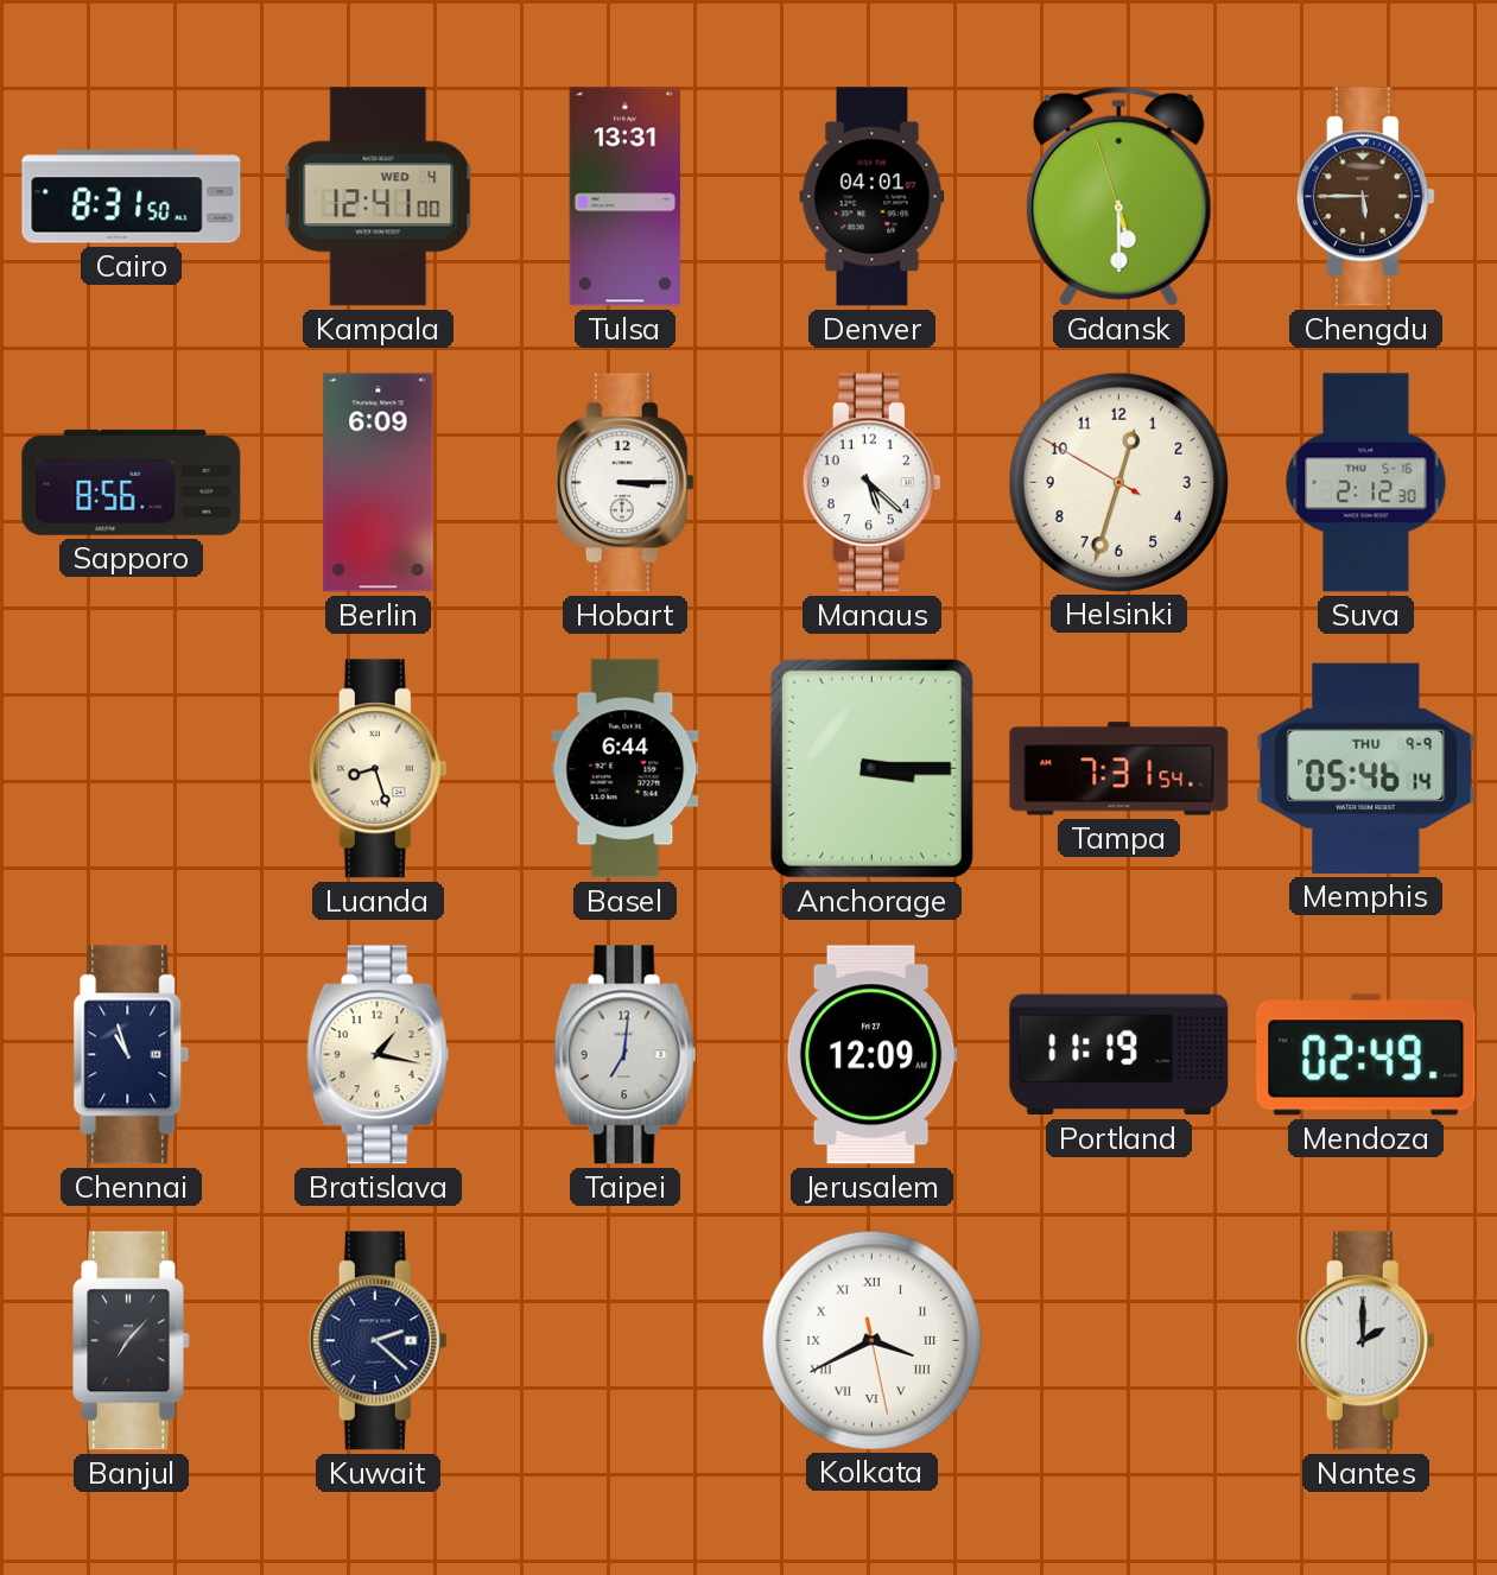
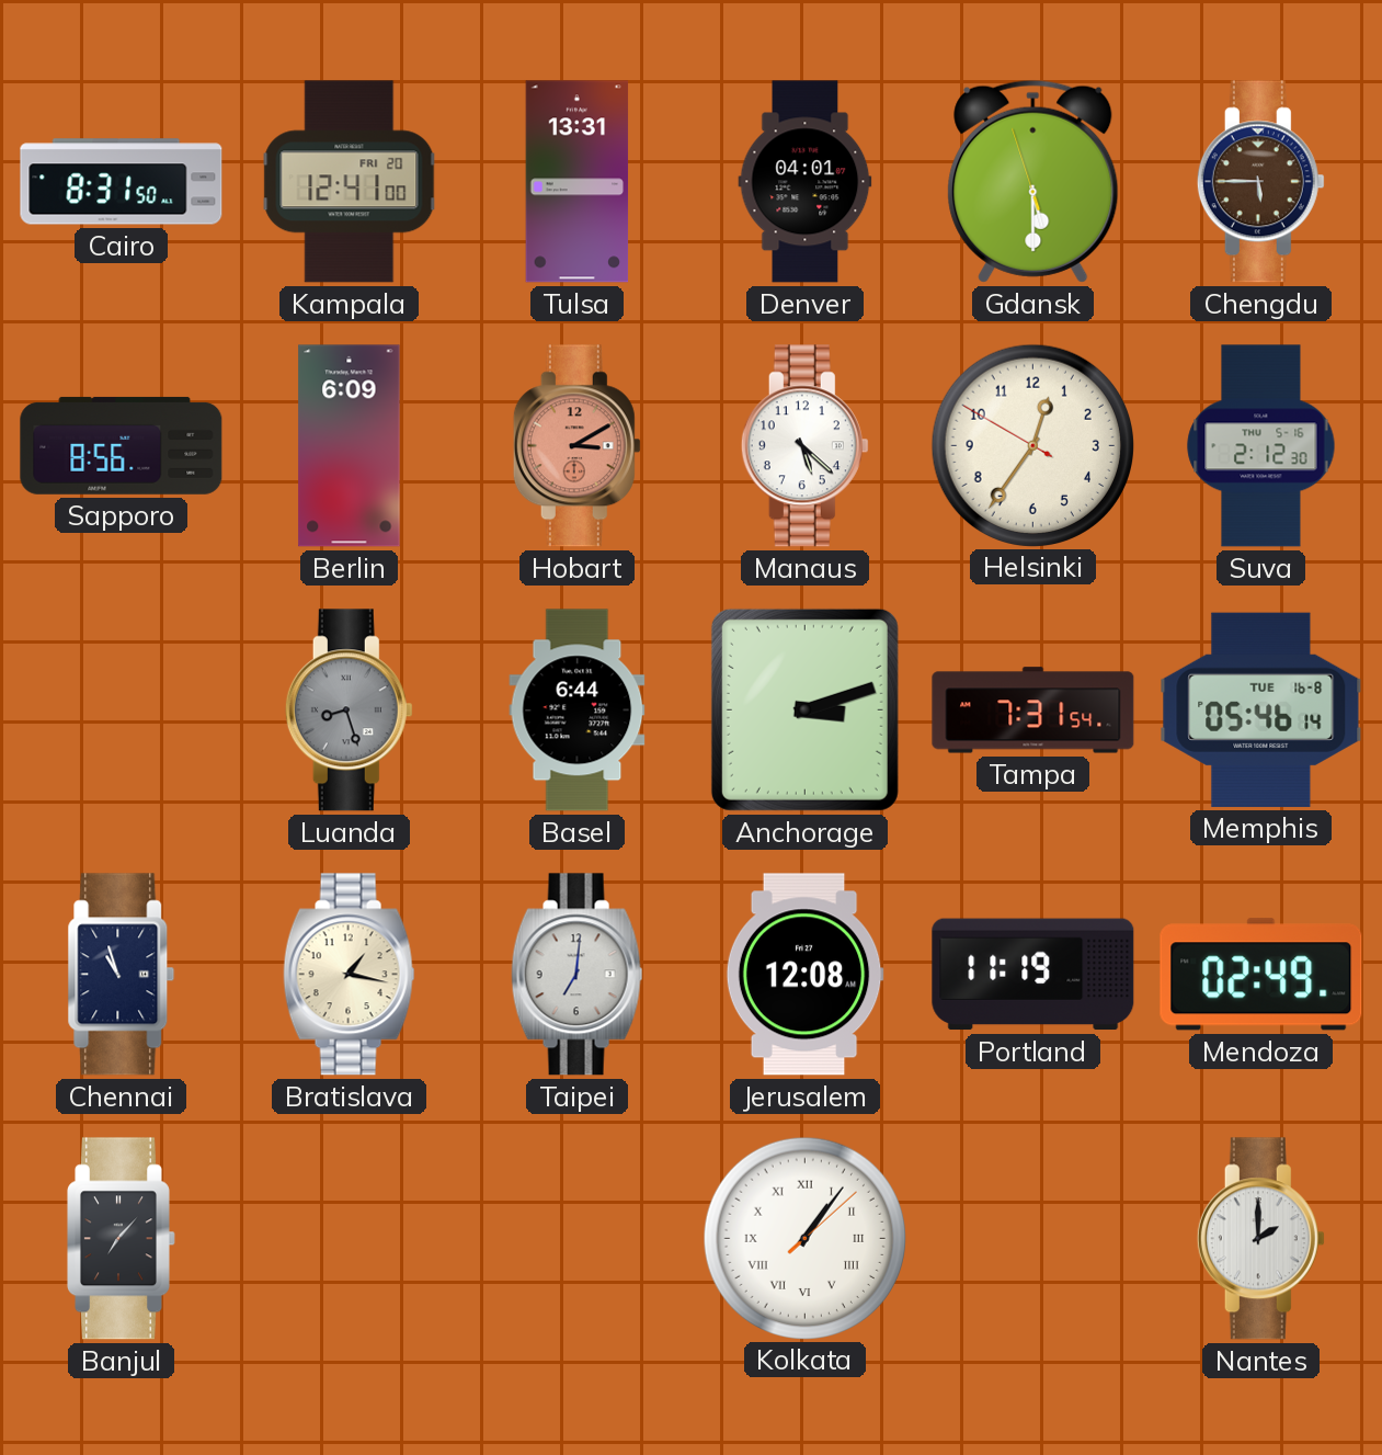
Kampala date: WED 4 -> FRI 20 (350, 182)
Hobart: 3:15 -> 3:10 (576, 446)
Hobart dial: white -> salmon (576, 446)
Helsinki: 12:32 -> 12:35 (1032, 445)
Luanda dial: cream -> grey (349, 711)
Anchorage: 3:15 -> 3:12 (804, 709)
Memphis date: THU 9-9 -> TUE 16-8 (1261, 709)
Jerusalem: 12:09 -> 12:08 (804, 975)
Kuwait: 2:22 -> none (378, 1341)
Kolkata: 3:40 -> 1:06 (804, 1238)
